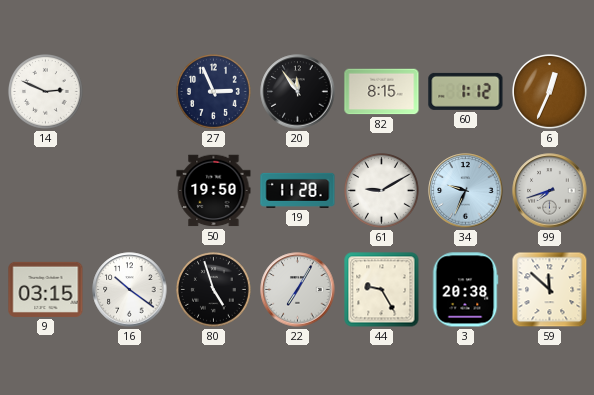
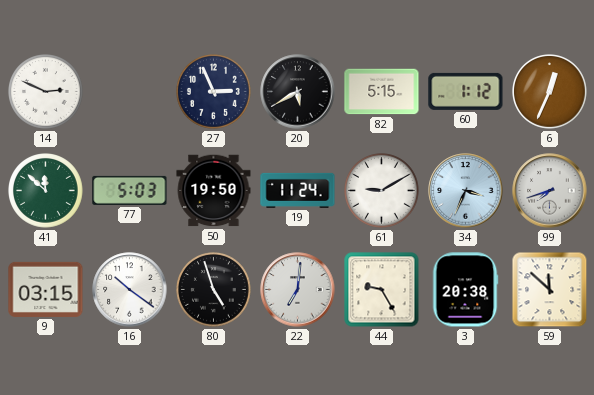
20: 11:54 -> 5:40 (298, 92)
82: 8:15 -> 5:15 (382, 92)
41: none -> 11:52 (46, 191)
77: none -> 5:03 (130, 190)
19: 11:28 -> 11:24 (298, 190)
34: 9:34 -> 3:34 (466, 191)
22: 7:05 -> 7:01 (298, 290)
